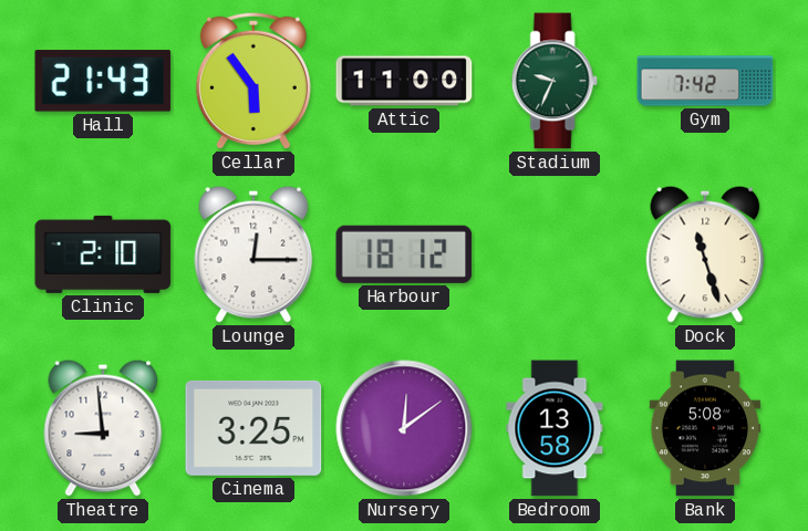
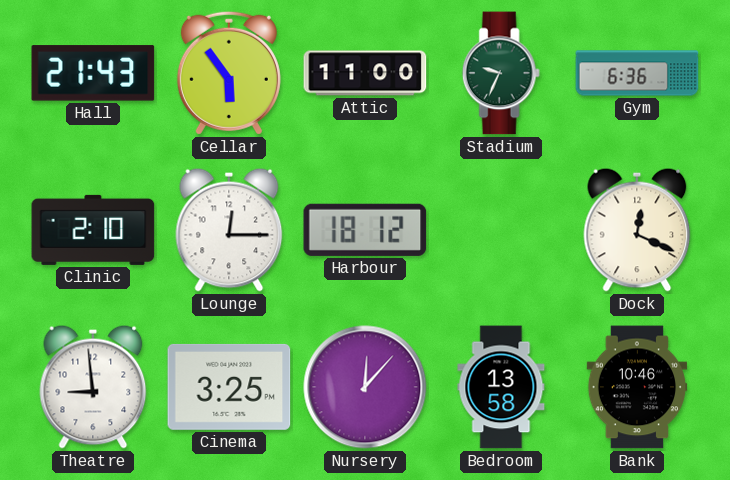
Gym: 7:42 -> 6:36 (637, 73)
Dock: 11:27 -> 12:19 (637, 230)
Nursery: 12:09 -> 12:07 (365, 387)
Bank: 5:08 -> 10:46 (637, 387)
